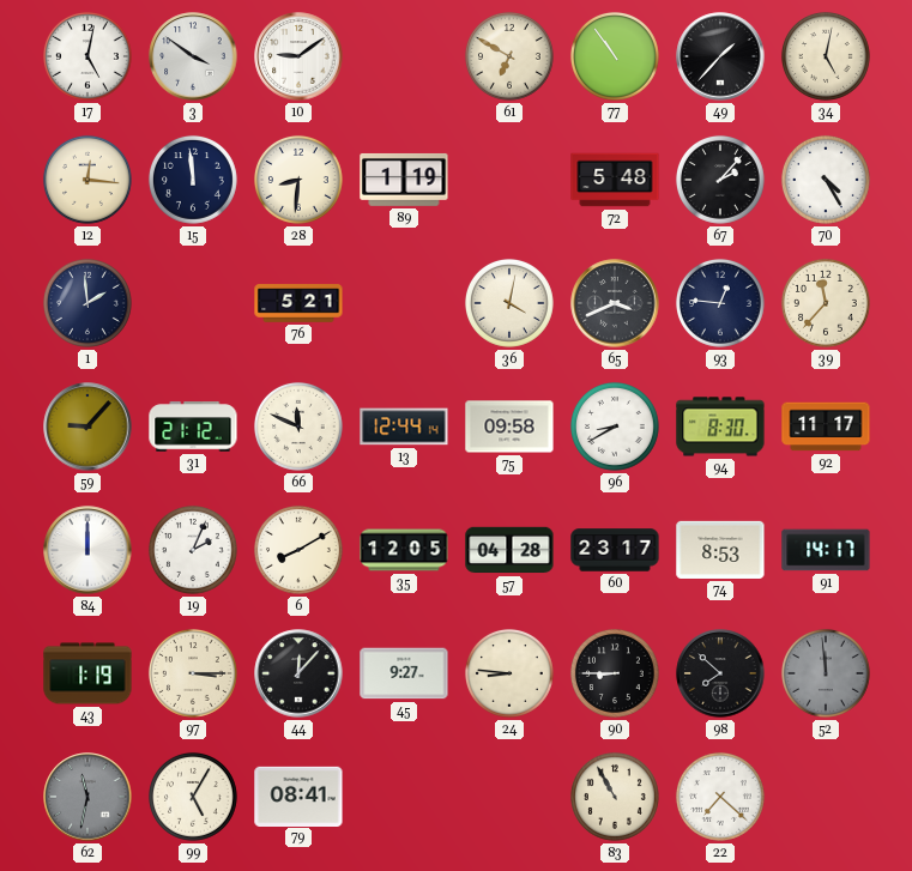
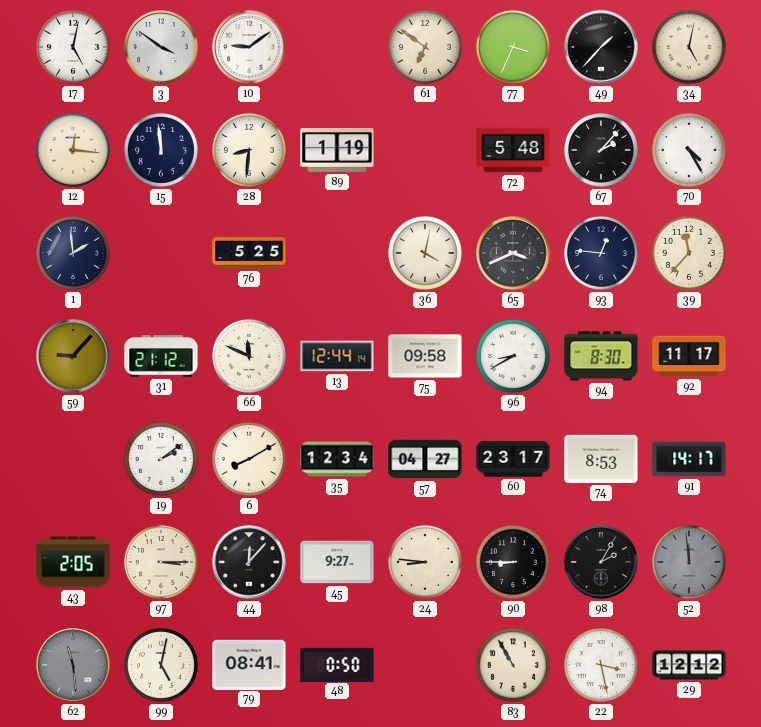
61: 6:50 -> 6:51 (425, 47)
77: 10:54 -> 3:34 (513, 47)
76: 5:21 -> 5:25 (249, 253)
84: 12:00 -> none (87, 550)
19: 2:04 -> 2:09 (161, 459)
35: 12:05 -> 12:34 (337, 459)
57: 04:28 -> 04:27 (425, 459)
43: 1:19 -> 2:05 (73, 562)
98: 7:52 -> 2:05 (601, 562)
62: 11:32 -> 11:29 (73, 665)
99: 5:05 -> 5:02 (161, 665)
48: none -> 0:50 (337, 664)
22: 7:22 -> 3:28 (601, 665)
29: none -> 12:12 (689, 665)
